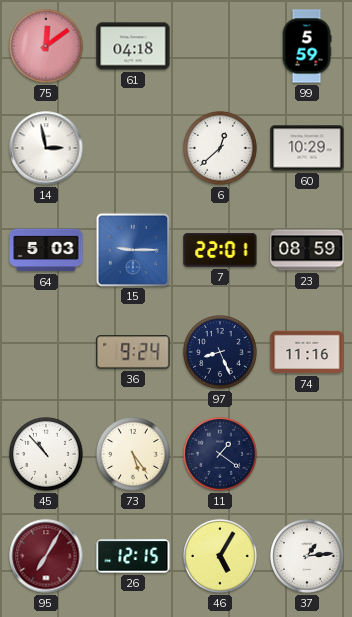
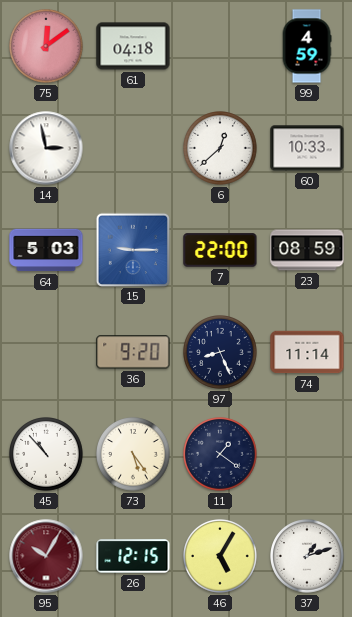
99: 5:59 -> 4:59 (307, 46)
60: 10:29 -> 10:33 (307, 148)
7: 22:01 -> 22:00 (220, 250)
36: 9:24 -> 9:20 (133, 352)
74: 11:16 -> 11:14 (307, 352)
95: 7:05 -> 10:05 (46, 556)
37: 1:14 -> 1:12 (308, 557)
